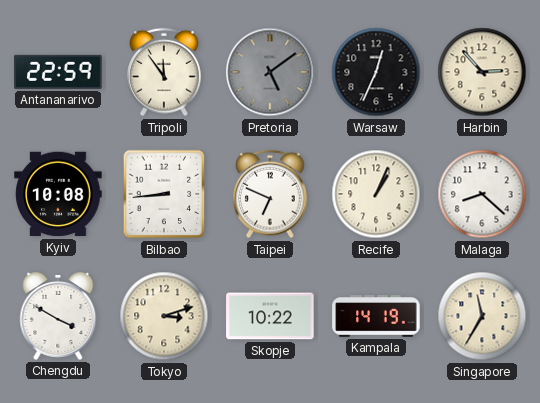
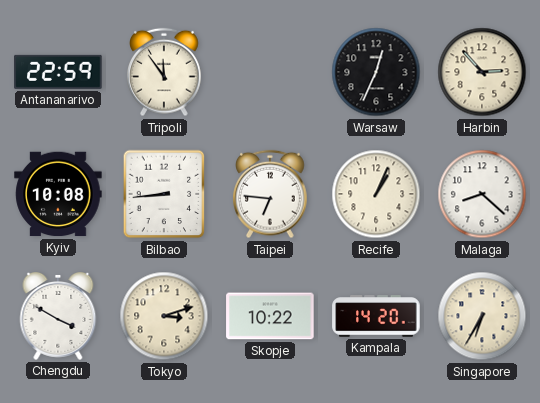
Pretoria: 5:09 -> none (270, 72)
Taipei: 6:49 -> 6:46 (271, 194)
Kampala: 14:19 -> 14:20 (376, 316)
Singapore: 11:35 -> 6:35 (482, 316)
